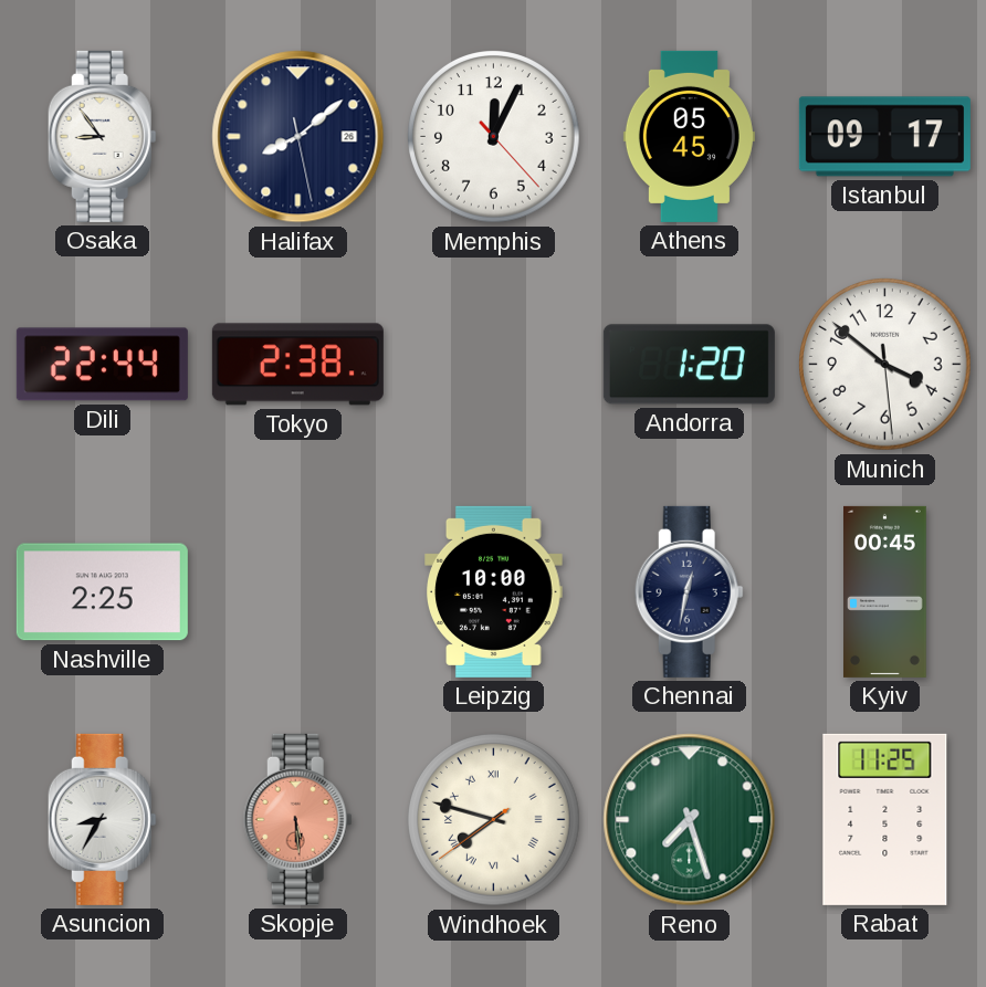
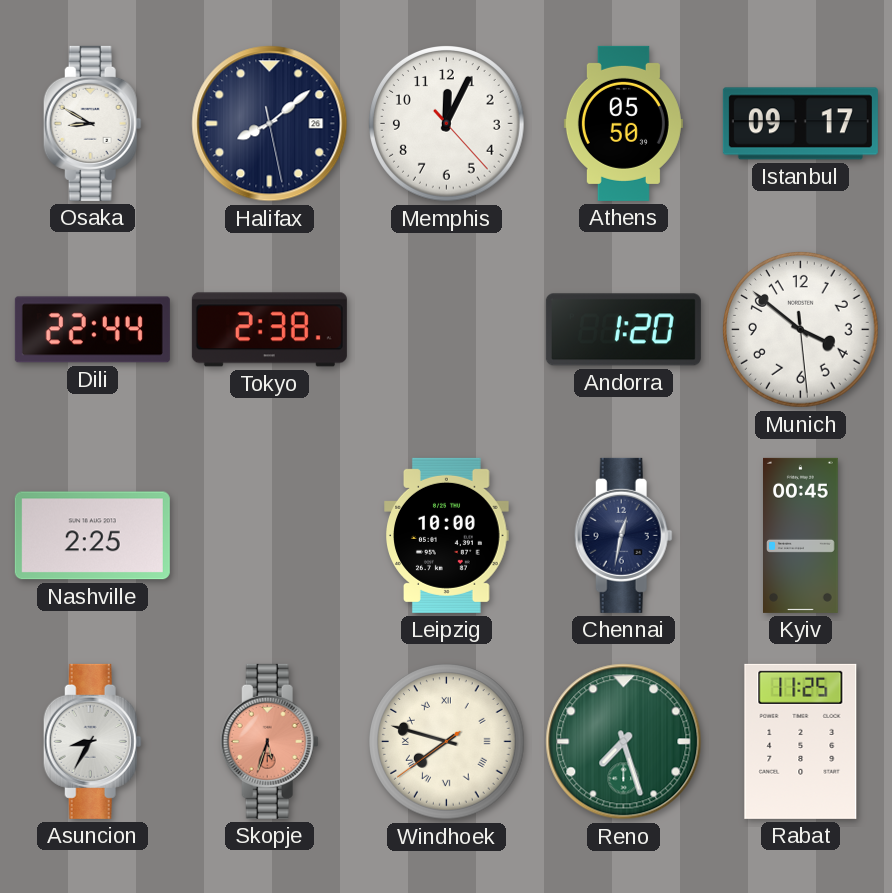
Osaka: 8:54 -> 8:50 (92, 123)
Athens: 05:45 -> 05:50 (623, 123)
Skopje: 5:29 -> 5:33 (269, 741)
